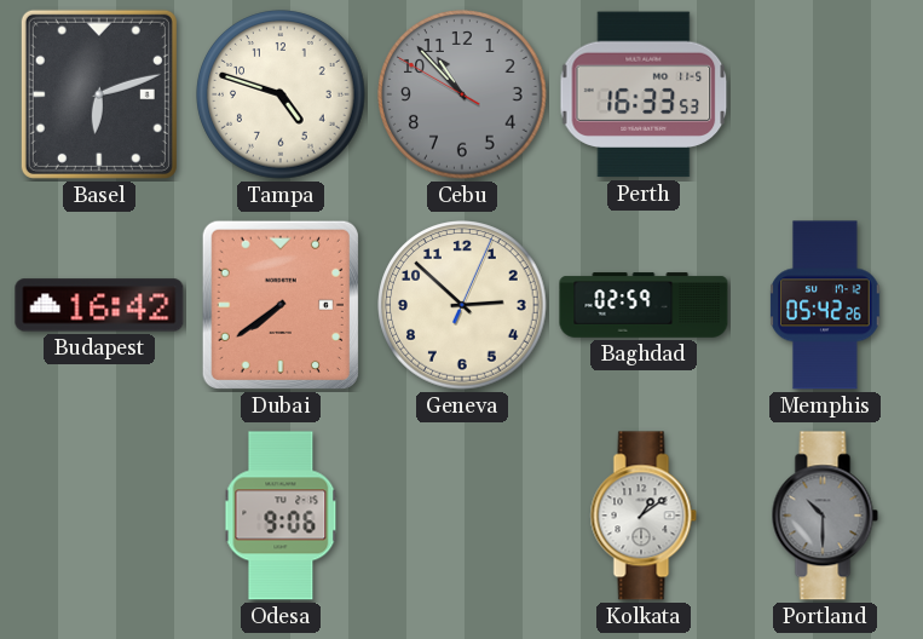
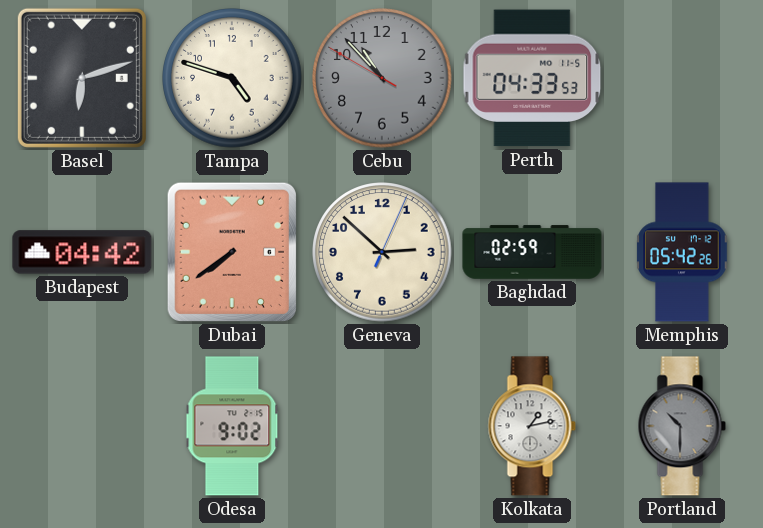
Perth: 16:33 -> 04:33 (532, 78)
Budapest: 16:42 -> 04:42 (82, 252)
Odesa: 9:06 -> 9:02 (232, 426)
Kolkata: 1:09 -> 1:13 (532, 426)
